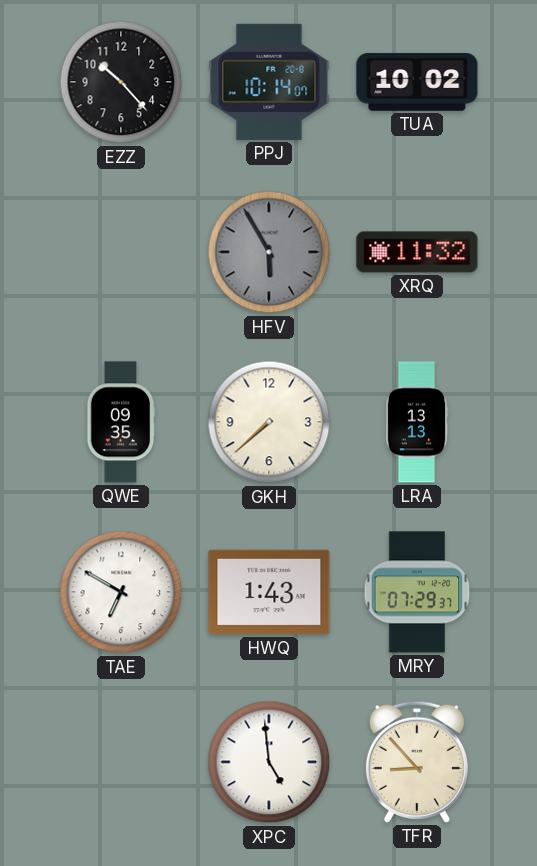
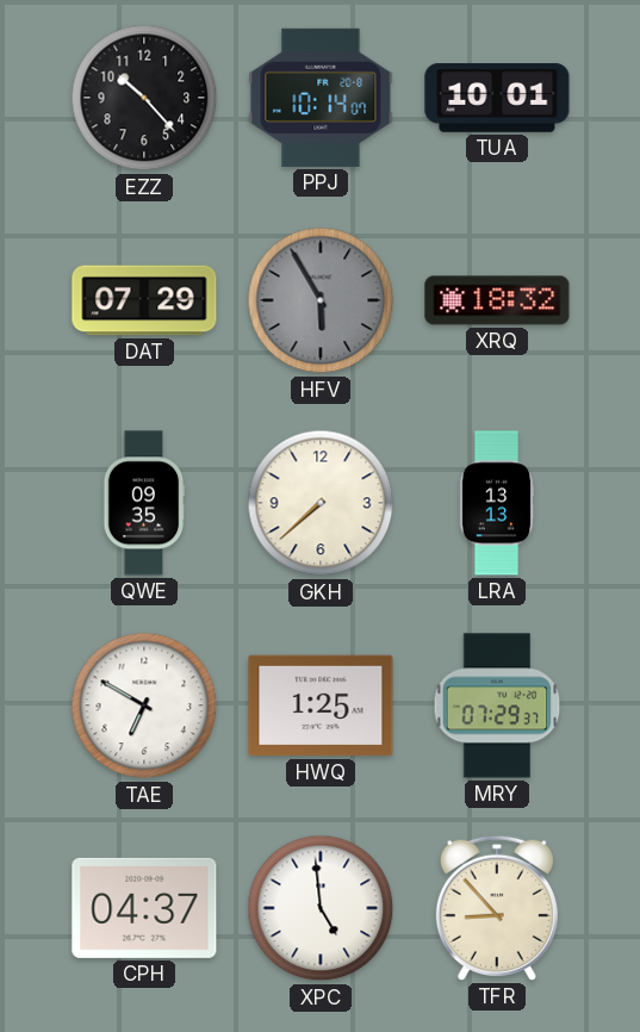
TUA: 10:02 -> 10:01 (497, 98)
DAT: none -> 07:29 (144, 300)
XRQ: 11:32 -> 18:32 (497, 300)
HWQ: 1:43 -> 1:25 (321, 705)
CPH: none -> 04:37 (144, 908)
